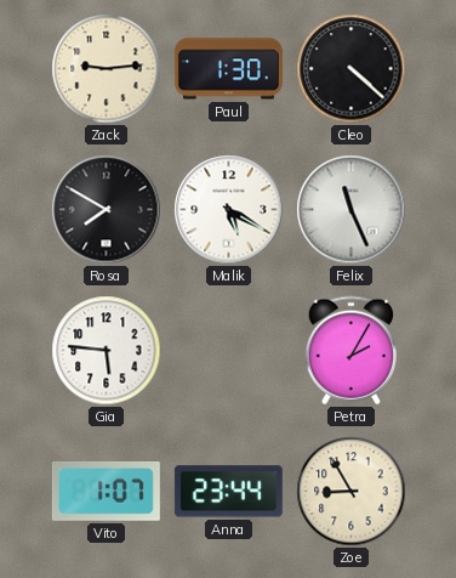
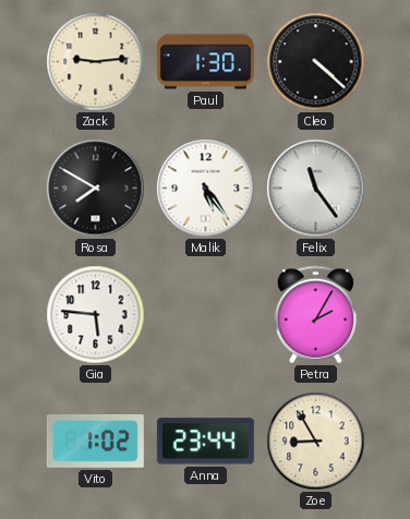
Malik: 5:20 -> 5:24 (206, 189)
Felix: 11:26 -> 11:24 (316, 189)
Vito: 1:07 -> 1:02 (95, 440)
